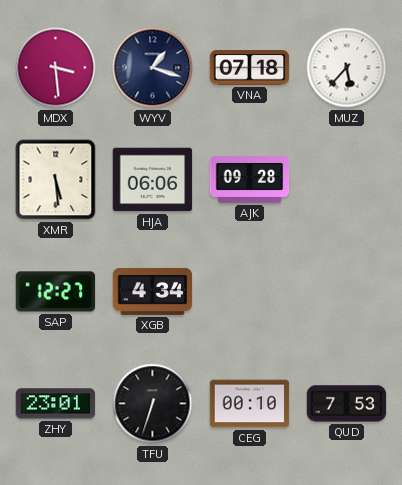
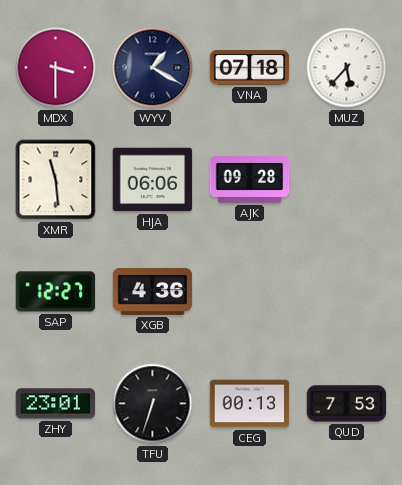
MDX: 3:29 -> 3:30 (56, 68)
WYV: 1:18 -> 1:20 (153, 68)
XMR: 5:29 -> 11:29 (56, 180)
XGB: 4:34 -> 4:36 (153, 291)
CEG: 00:10 -> 00:13 (250, 404)
